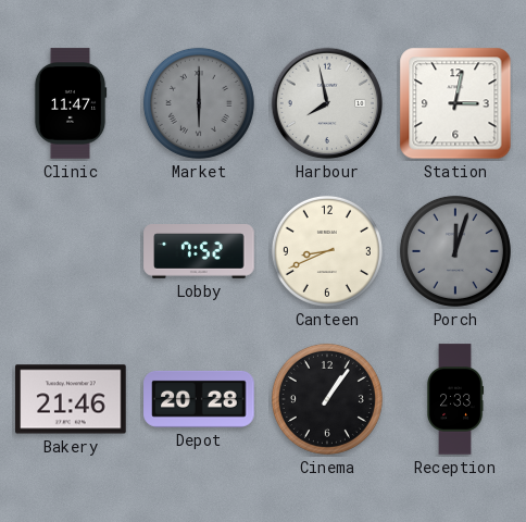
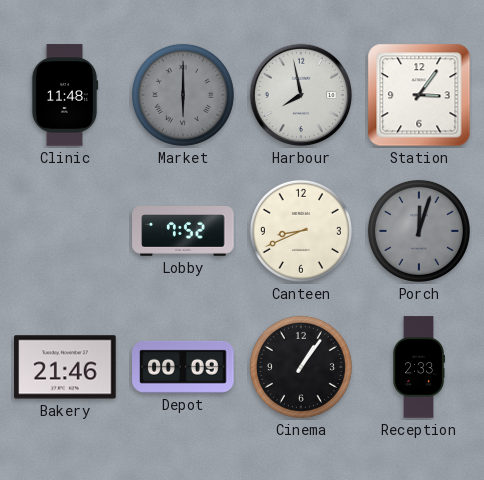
Clinic: 11:47 -> 11:48 (65, 95)
Station: 3:02 -> 3:06 (419, 95)
Depot: 20:28 -> 00:09 (183, 367)
